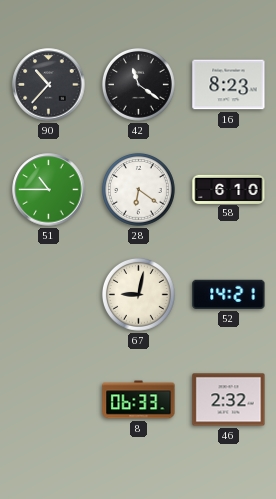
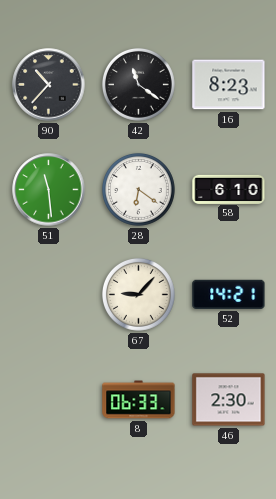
51: 10:45 -> 11:29 (49, 190)
67: 9:02 -> 9:07 (138, 294)
46: 2:32 -> 2:30 (229, 400)
